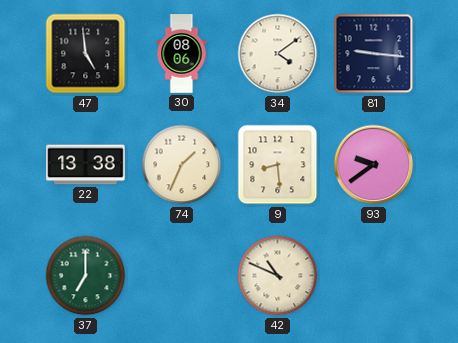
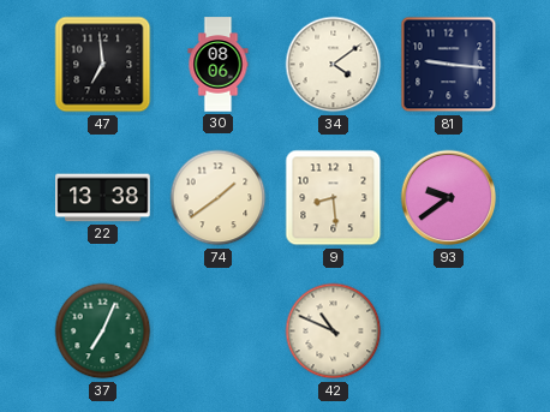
47: 4:59 -> 6:59 (103, 65)
74: 1:34 -> 1:39 (219, 198)
37: 7:00 -> 7:04 (103, 332)
